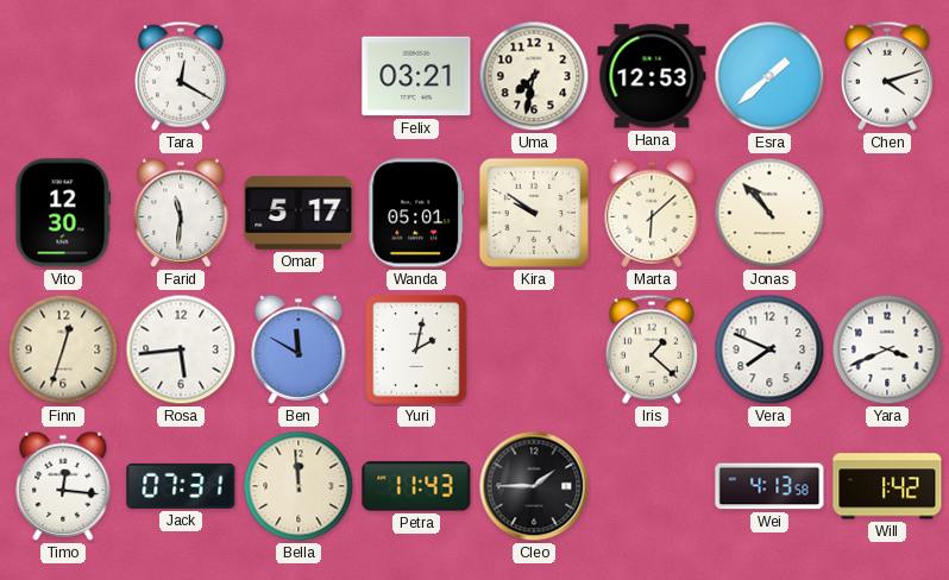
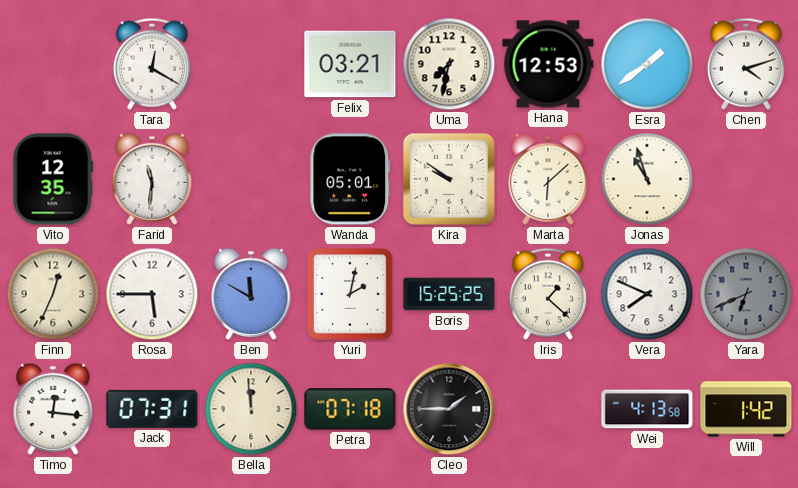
Esra: 1:38 -> 1:39 (647, 64)
Vito: 12:30 -> 12:35 (53, 179)
Omar: 5:17 -> none (298, 213)
Jonas: 10:53 -> 10:57 (647, 179)
Finn: 12:33 -> 12:34 (53, 294)
Rosa: 5:44 -> 5:45 (152, 294)
Boris: none -> 15:25 (449, 294)
Yara: 3:41 -> 6:41 (746, 294)
Yara dial: white -> grey (746, 294)
Petra: 11:43 -> 07:18 (350, 409)
